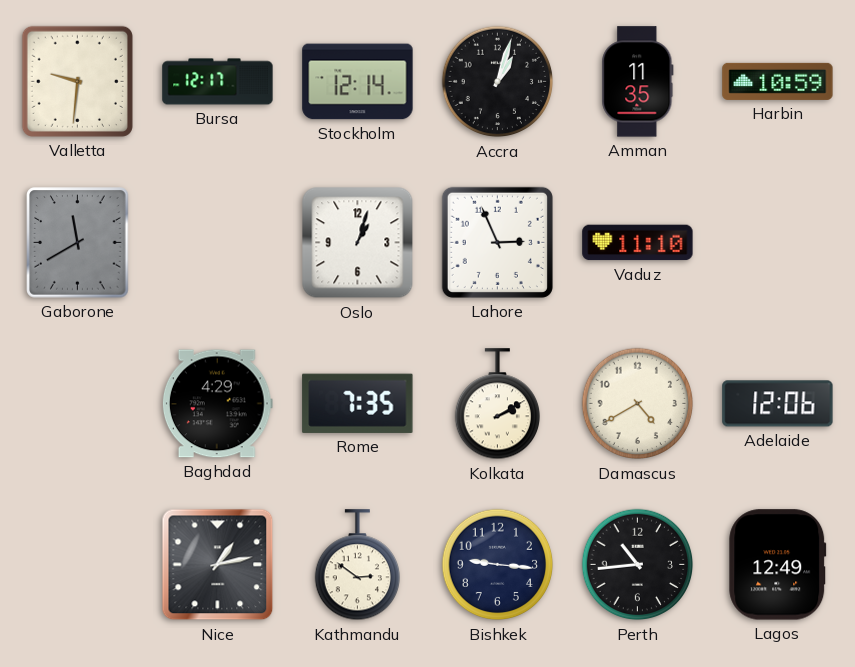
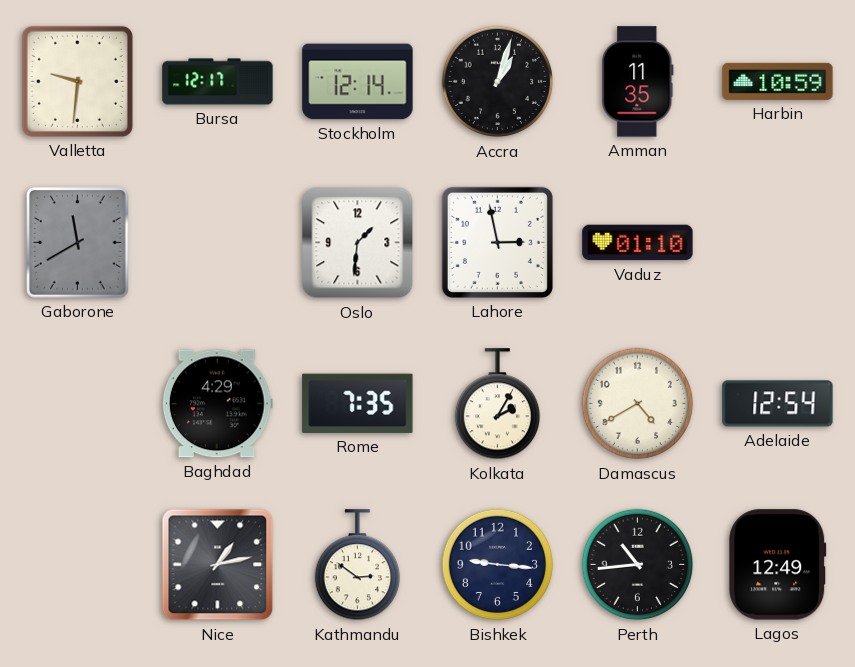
Oslo: 1:03 -> 1:31 (358, 243)
Lahore: 2:56 -> 2:58 (497, 242)
Vaduz: 11:10 -> 01:10 (638, 243)
Kolkata: 2:10 -> 2:05 (497, 404)
Adelaide: 12:06 -> 12:54 (778, 404)
